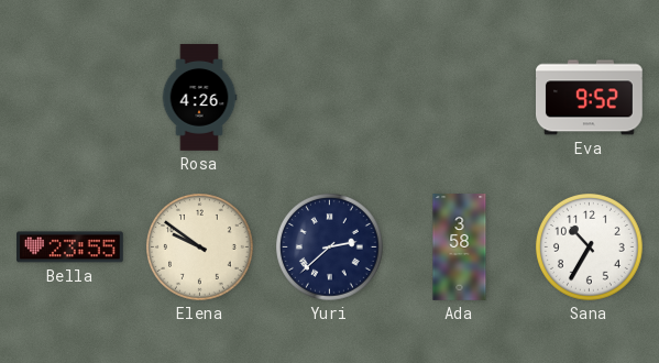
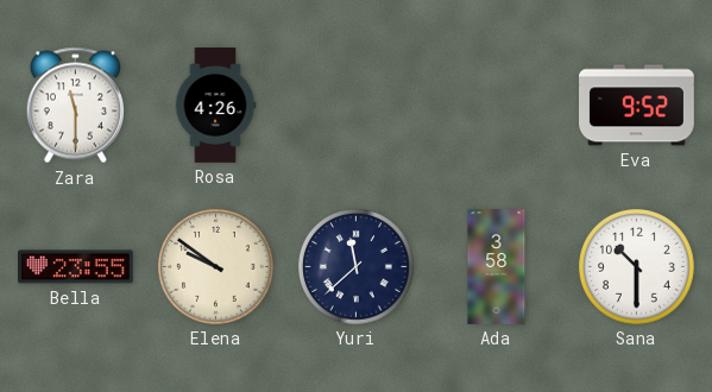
Zara: none -> 11:30 (75, 106)
Yuri: 2:38 -> 11:38 (357, 267)
Sana: 10:35 -> 10:30 (637, 267)
